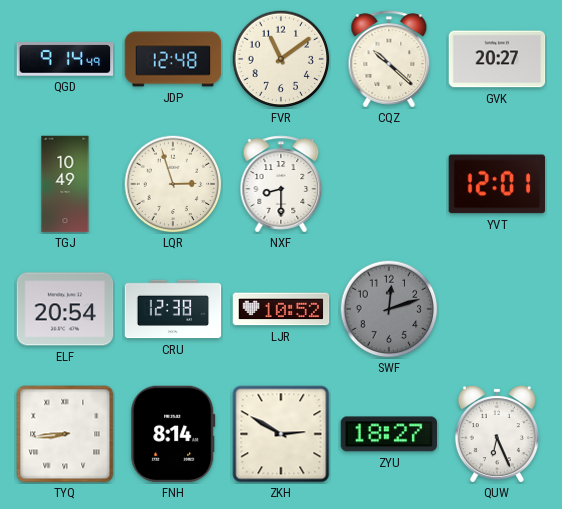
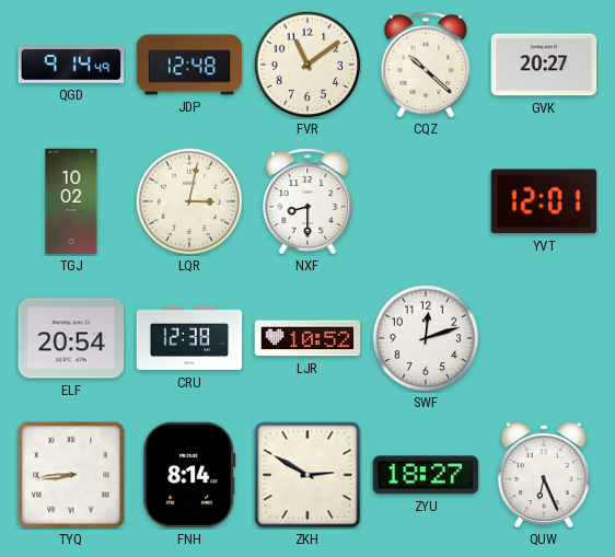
TGJ: 10:49 -> 10:02 (71, 201)
LQR: 2:57 -> 3:02 (189, 201)
SWF dial: grey -> white (426, 338)
